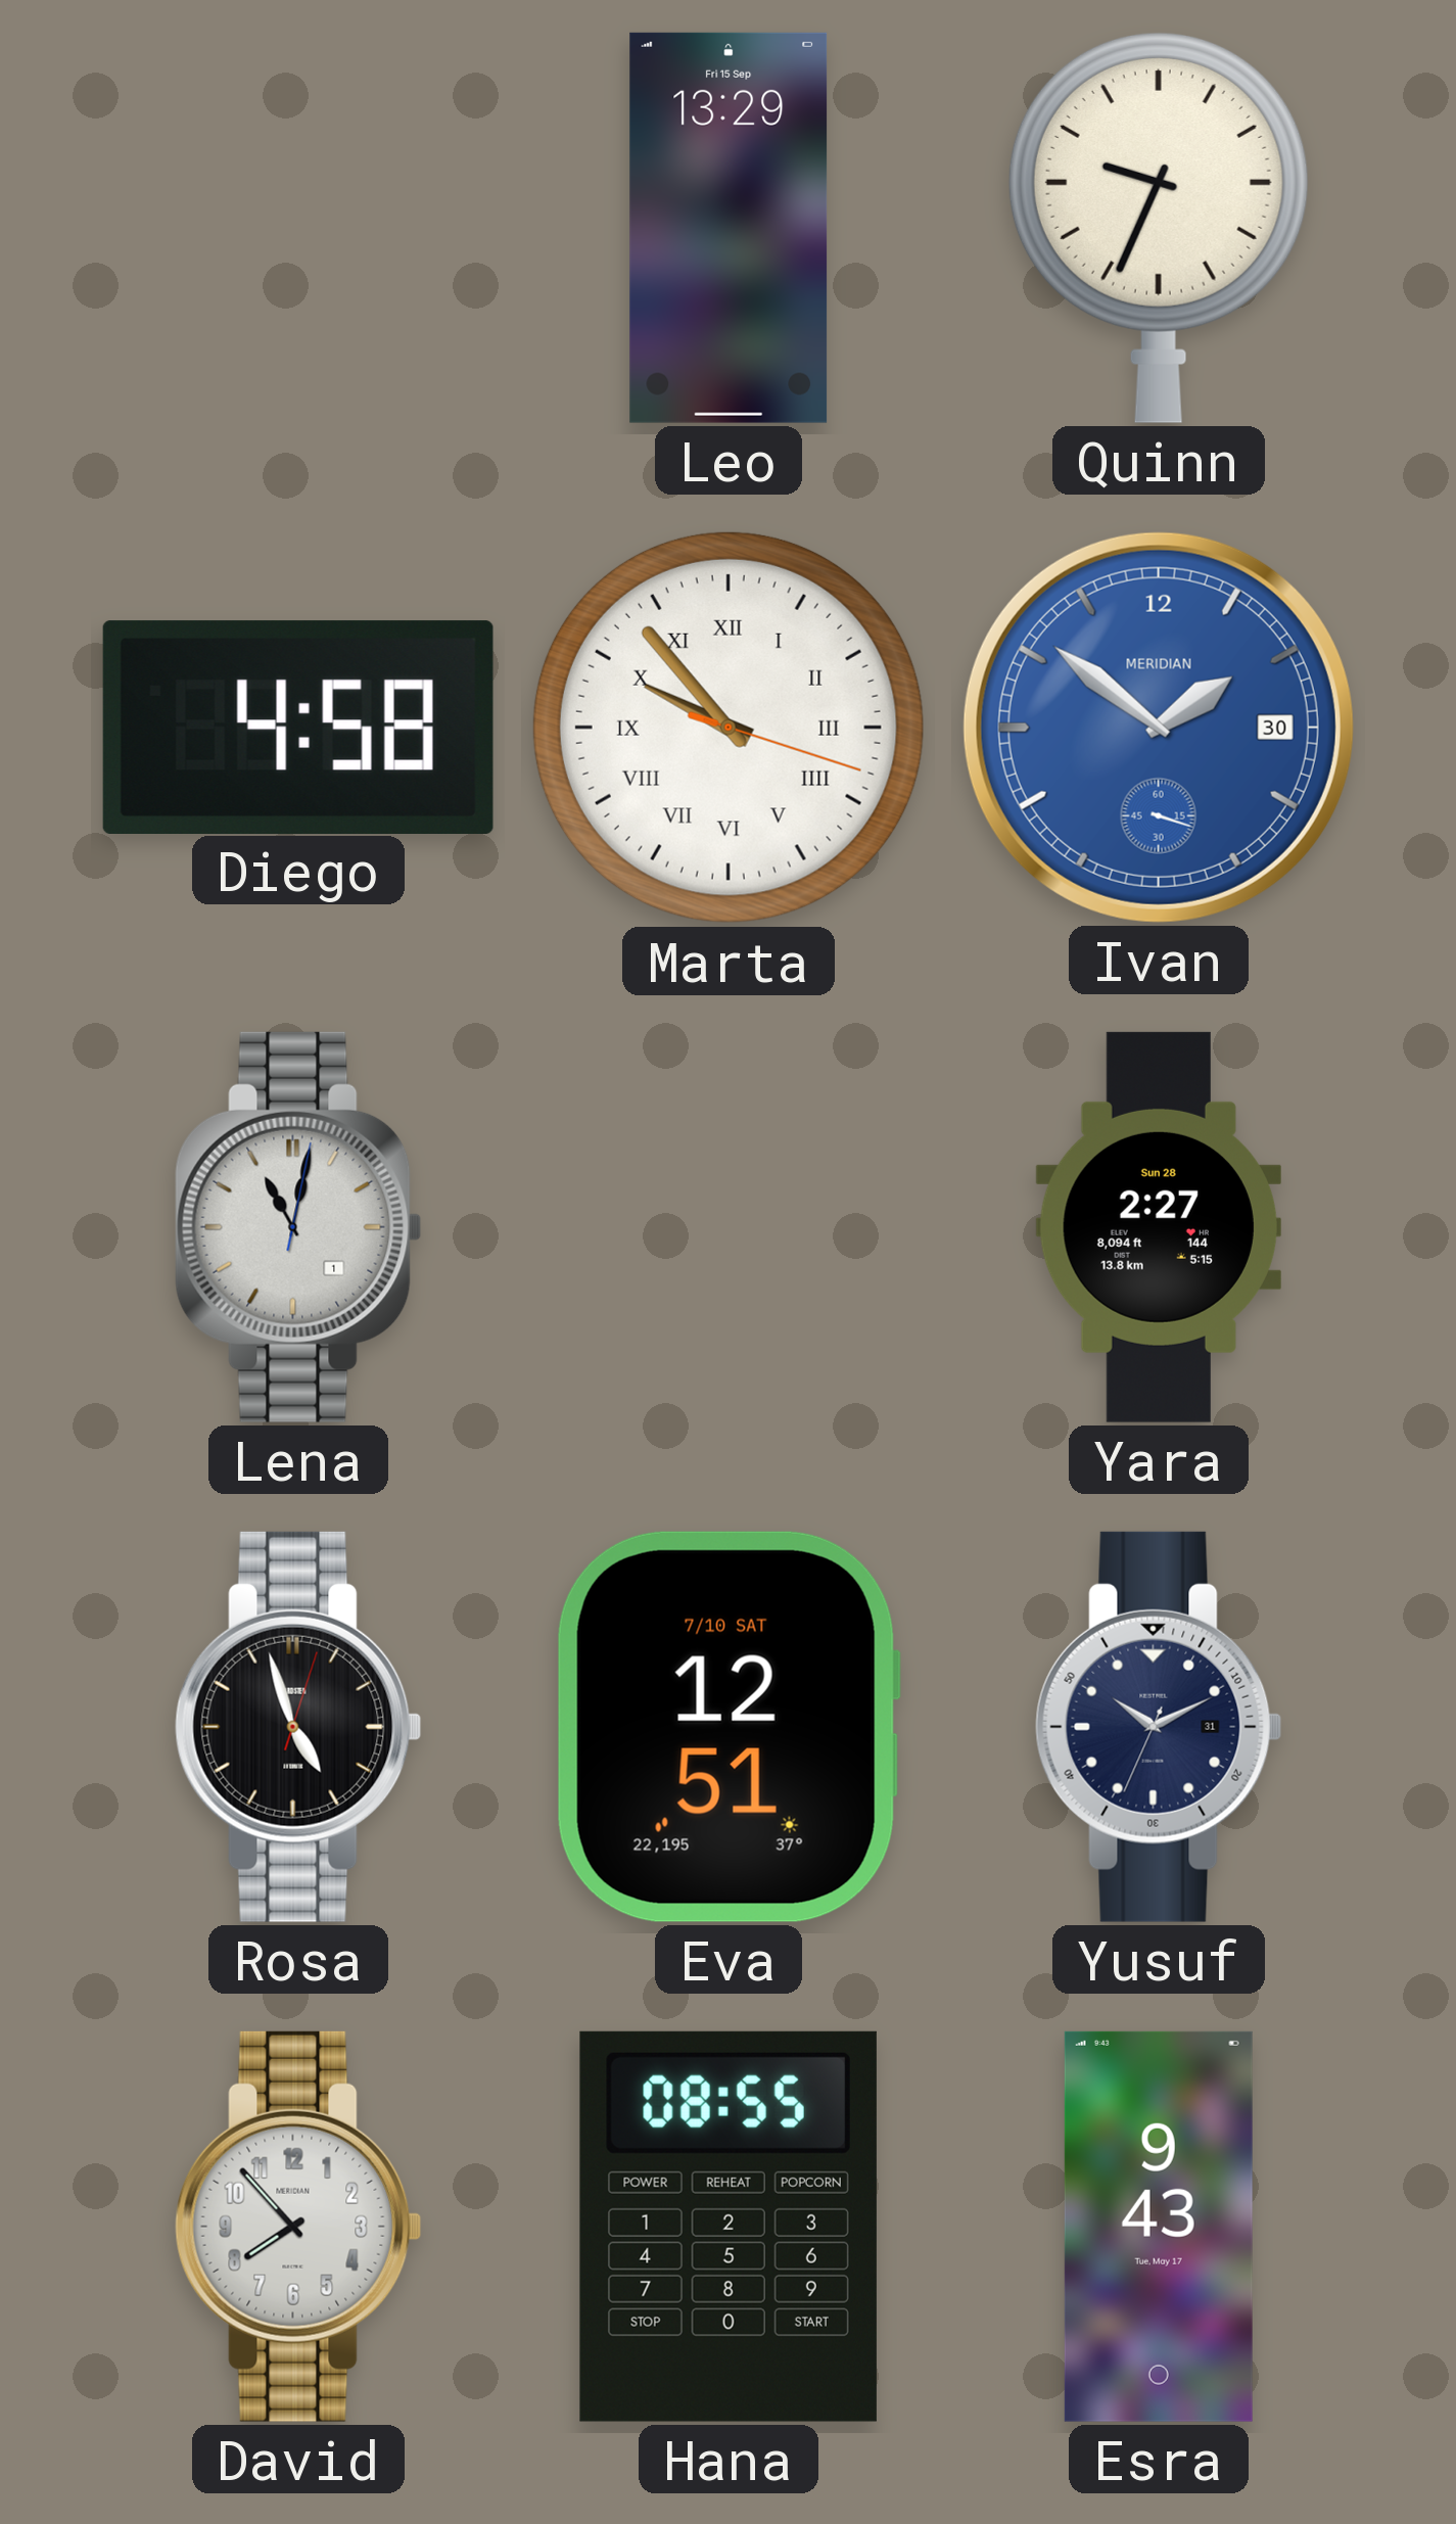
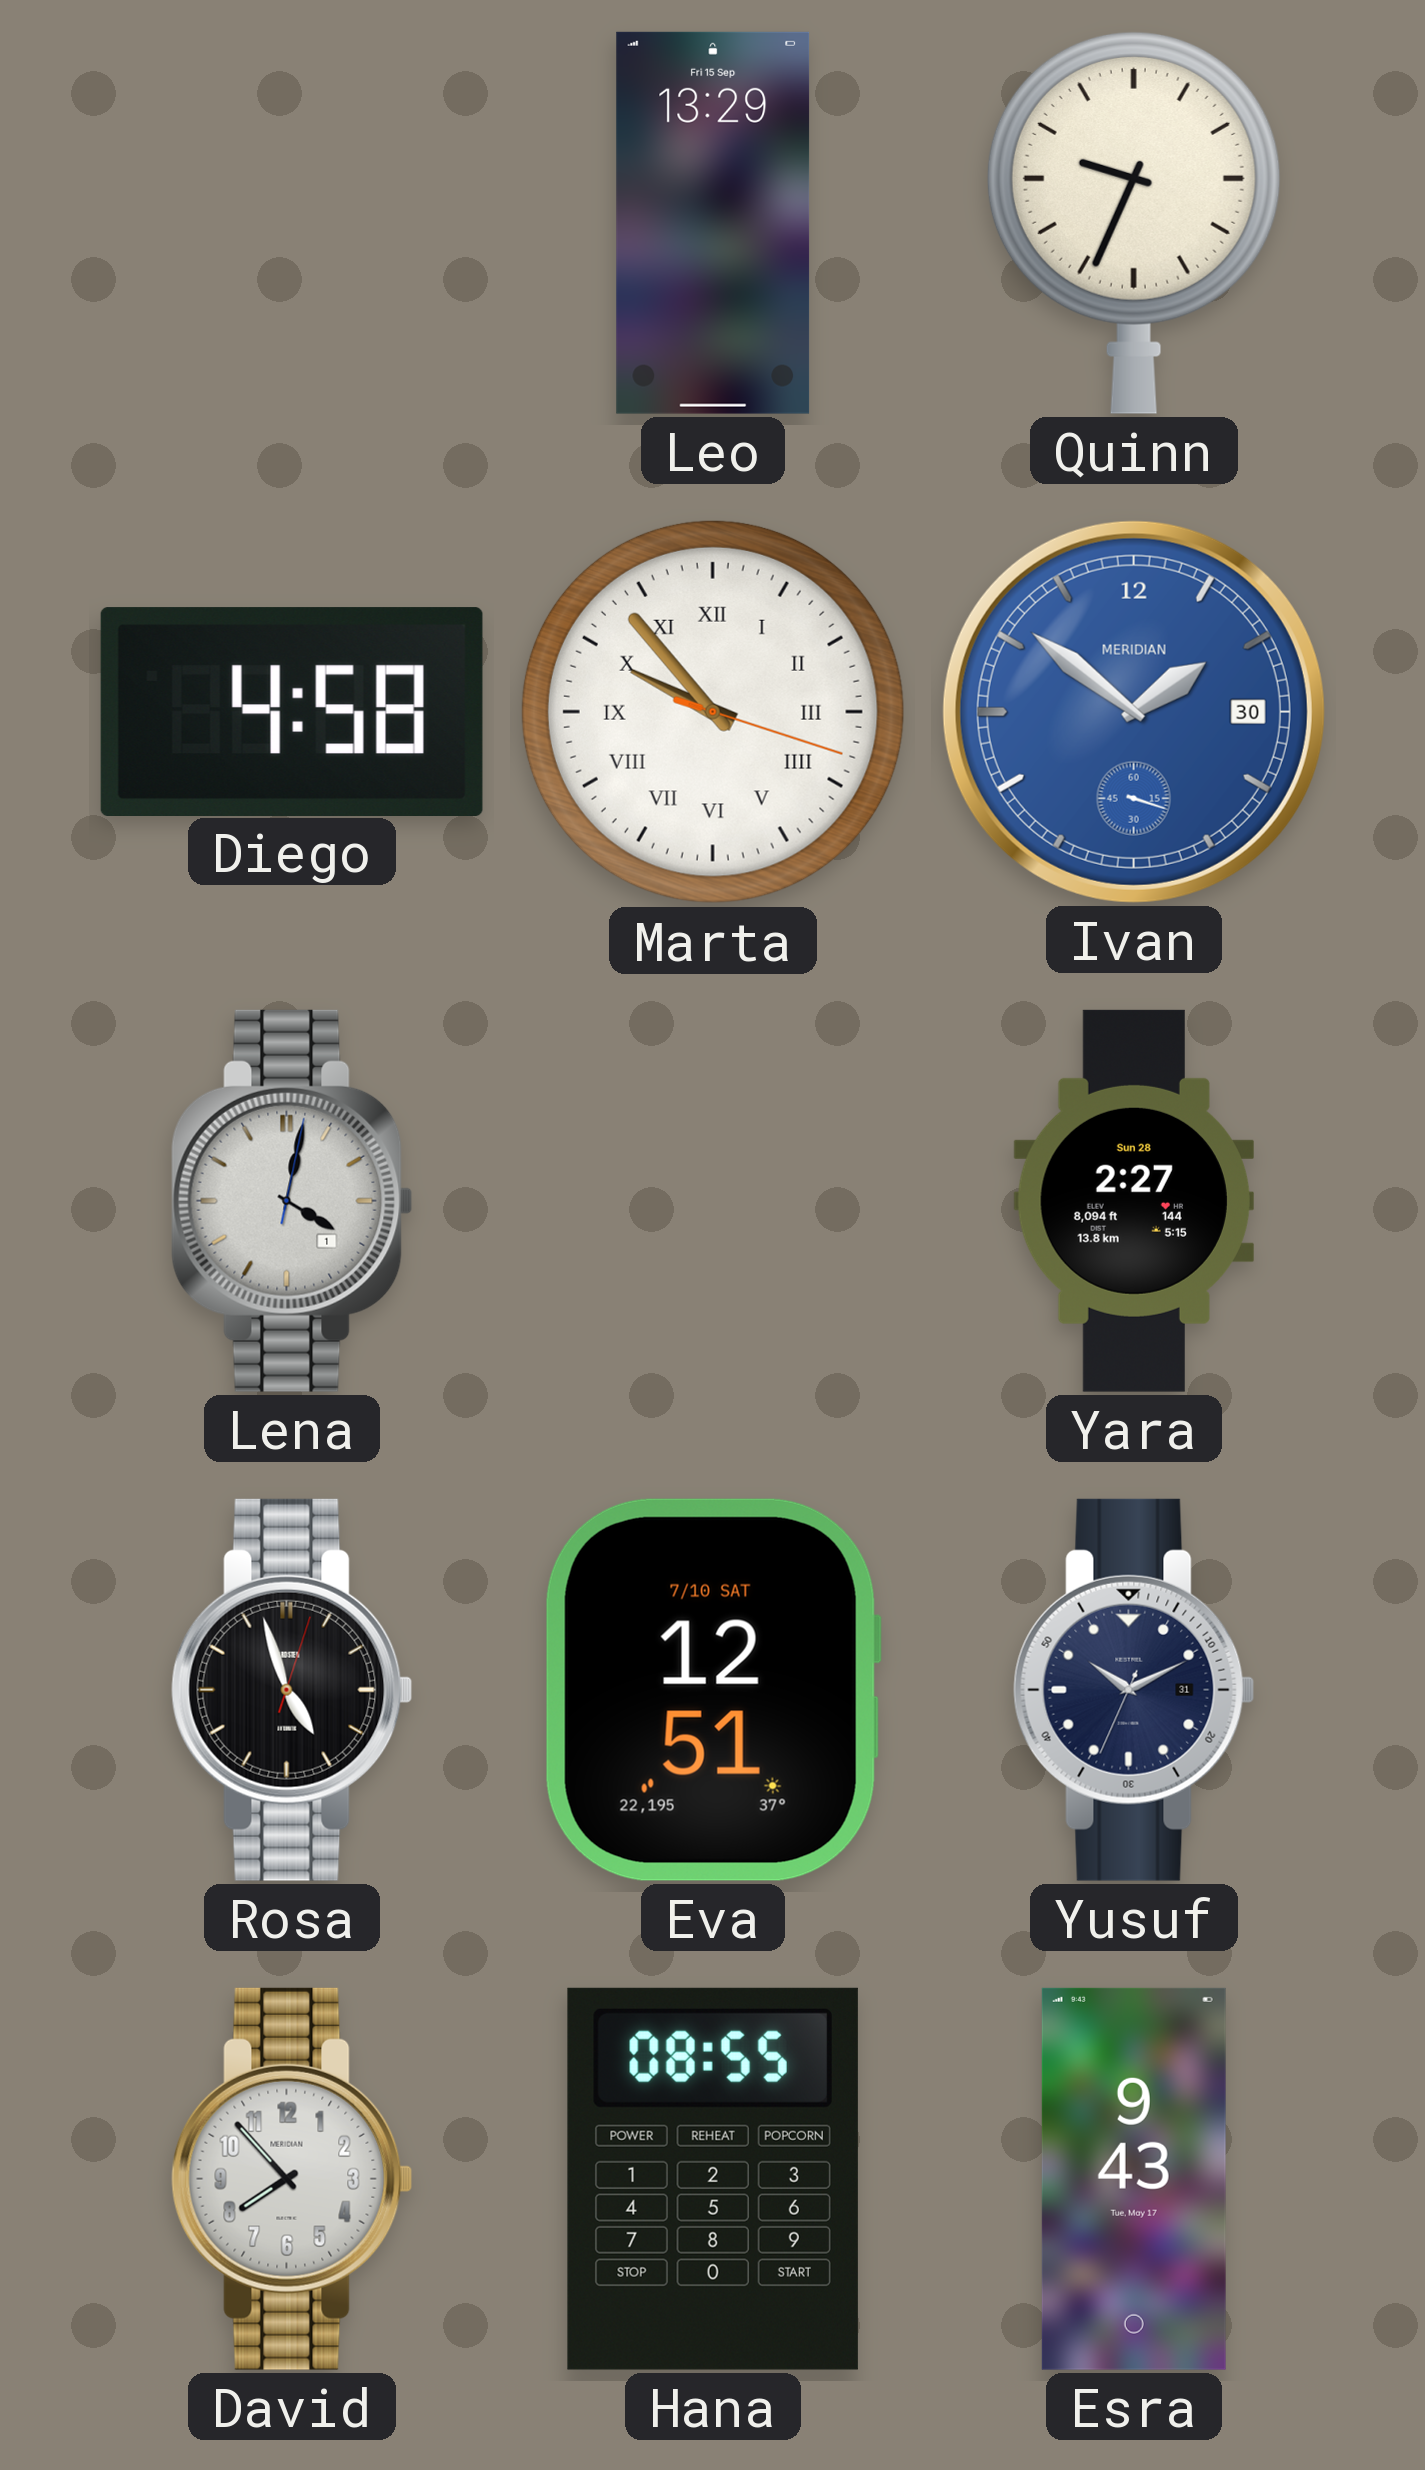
Lena: 11:02 -> 4:02 (292, 1201)
